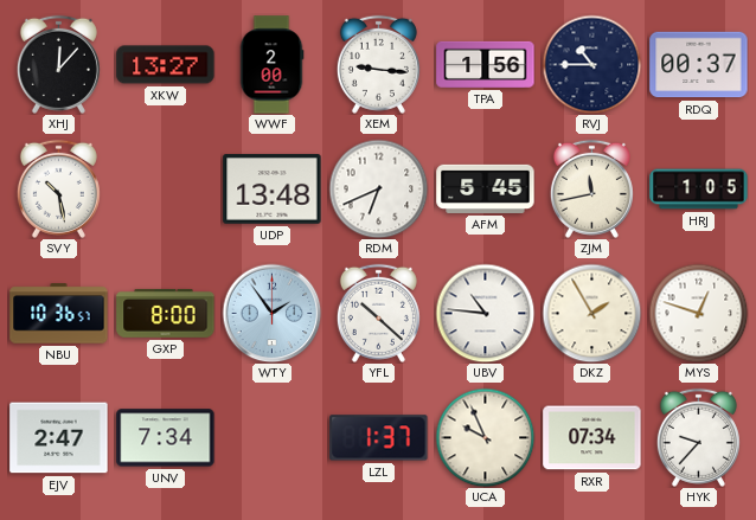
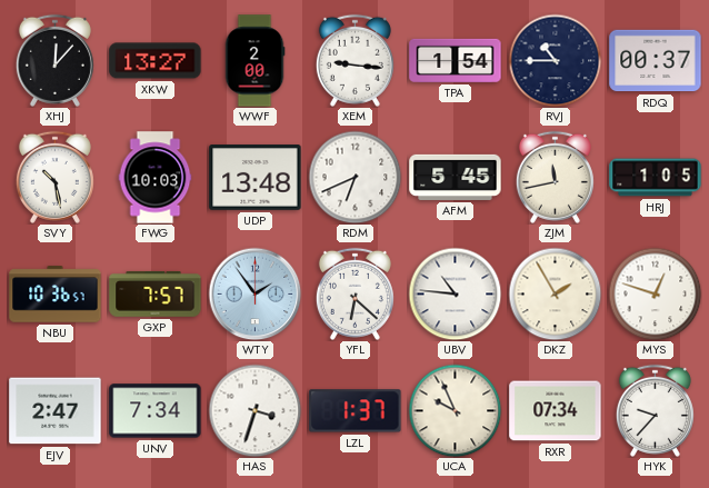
TPA: 1:56 -> 1:54 (456, 60)
FWG: none -> 10:03 (156, 178)
GXP: 8:00 -> 7:57 (156, 295)
YFL: 10:22 -> 6:22 (354, 293)
HAS: none -> 3:33 (254, 410)
